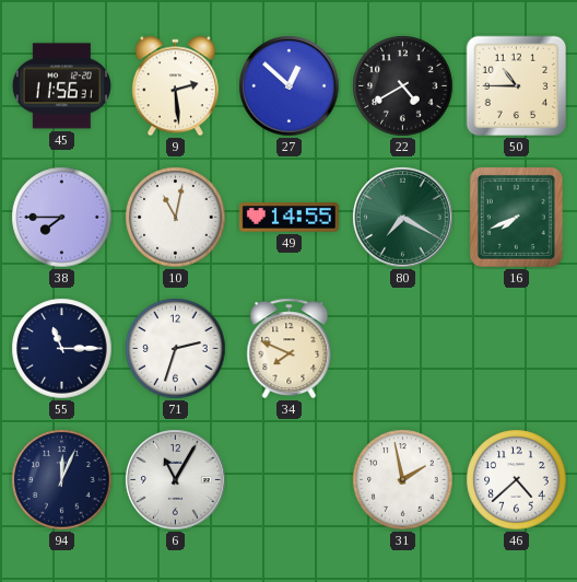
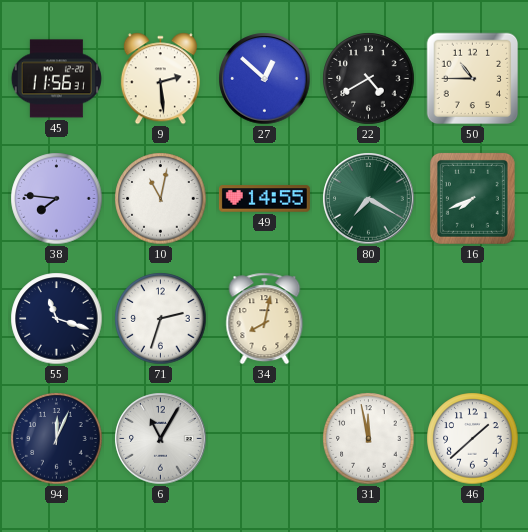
38: 7:45 -> 7:46 (57, 199)
55: 11:15 -> 11:18 (57, 319)
34: 7:49 -> 8:02 (265, 319)
31: 1:58 -> 11:58 (369, 439)
46: 4:38 -> 1:38 (473, 439)
